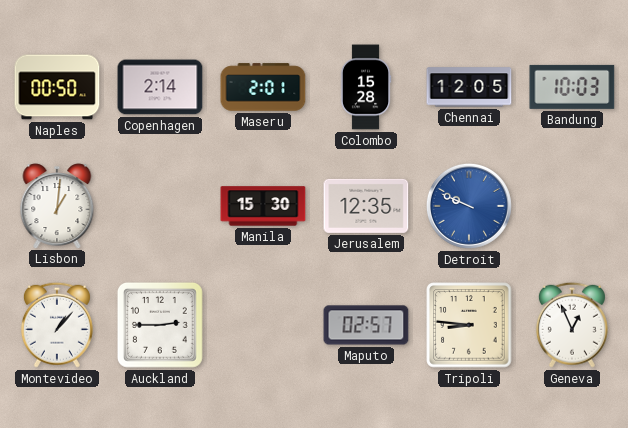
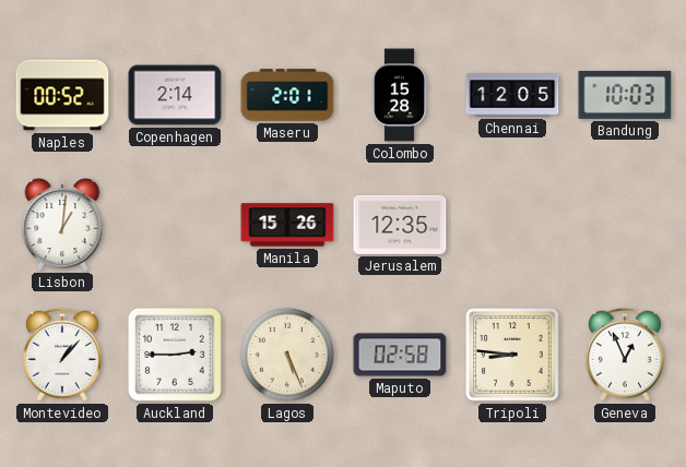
Naples: 00:50 -> 00:52 (62, 95)
Manila: 15:30 -> 15:26 (287, 225)
Detroit: 9:49 -> none (469, 206)
Lagos: none -> 5:26 (287, 355)
Maputo: 02:57 -> 02:58 (400, 355)
